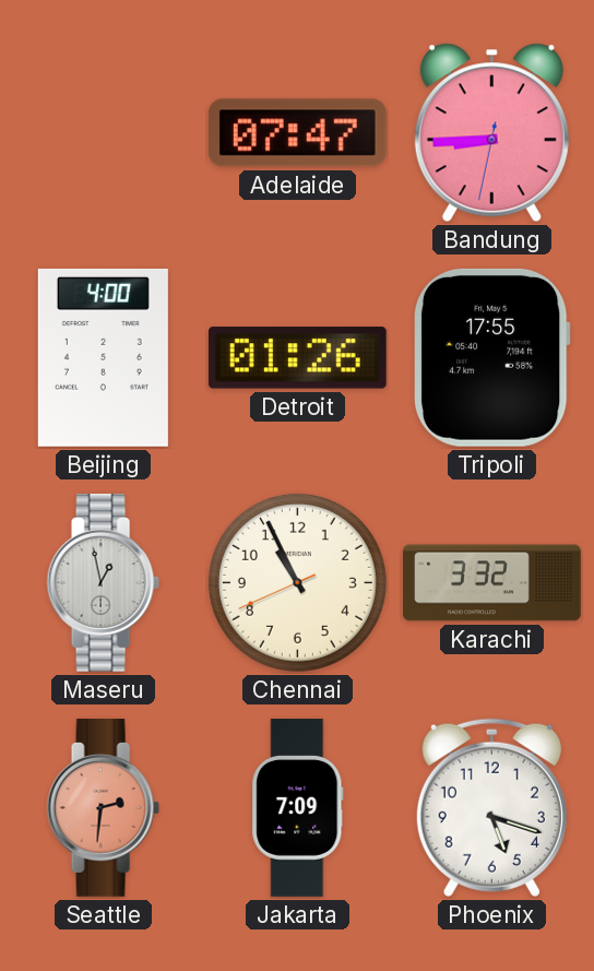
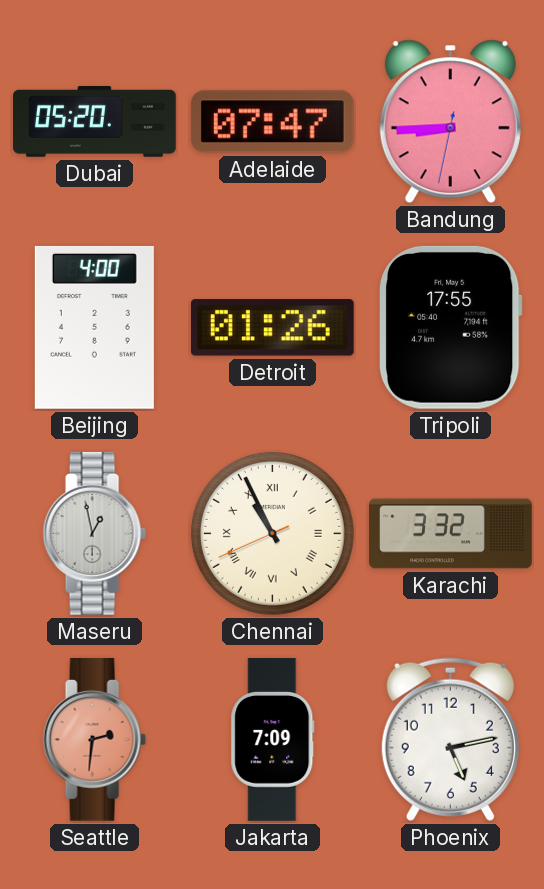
Dubai: none -> 05:20 (95, 122)
Chennai numerals: Arabic -> Roman (272, 533)
Phoenix: 5:18 -> 5:13 (450, 739)
